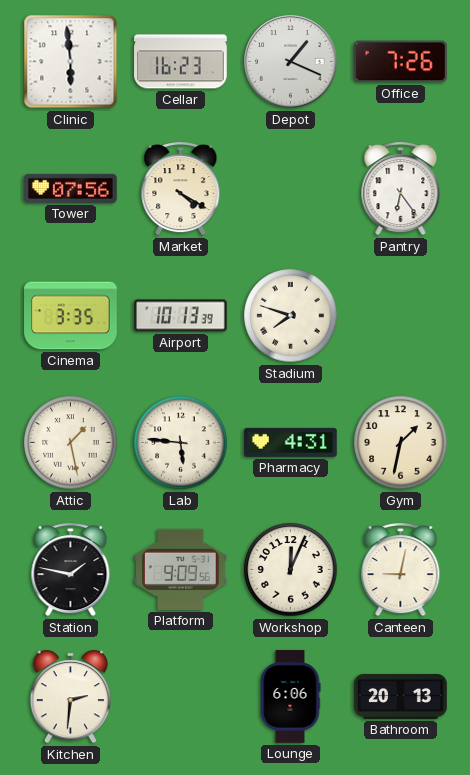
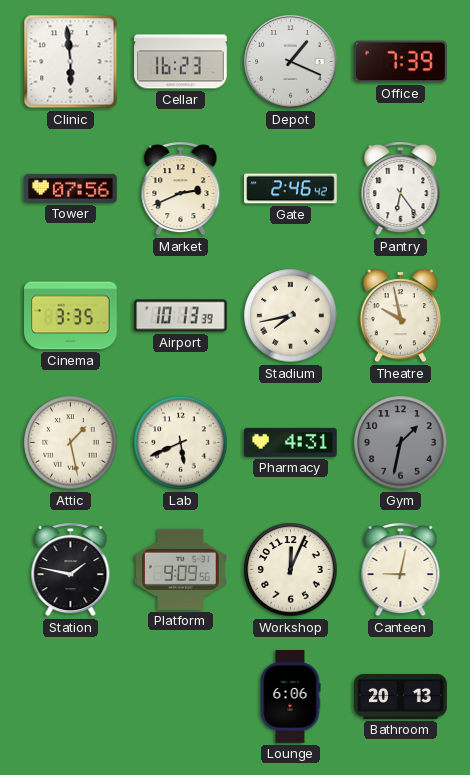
Office: 7:26 -> 7:39 (401, 62)
Market: 4:20 -> 2:41 (181, 189)
Gate: none -> 2:46 (291, 189)
Stadium: 7:48 -> 7:43 (291, 316)
Theatre: none -> 9:58 (401, 316)
Lab: 5:46 -> 5:41 (181, 443)
Gym dial: cream -> grey (401, 443)
Kitchen: 2:31 -> none (71, 697)
